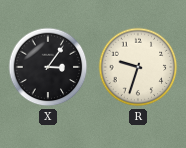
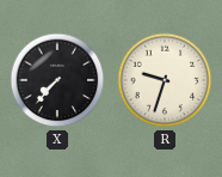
X: 3:06 -> 7:37 (57, 80)
